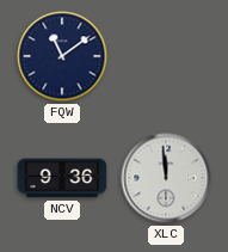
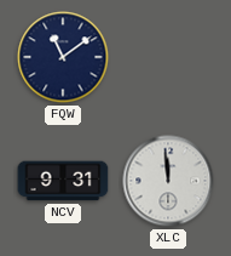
NCV: 9:36 -> 9:31 (63, 181)
